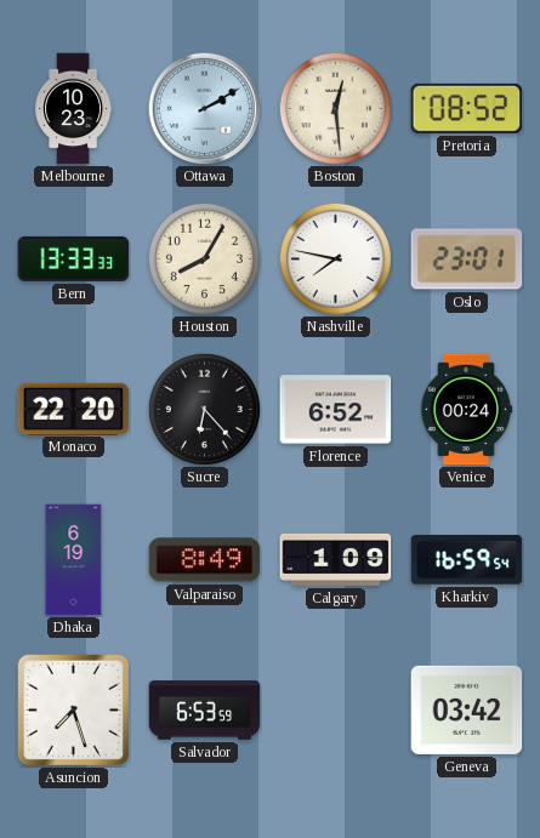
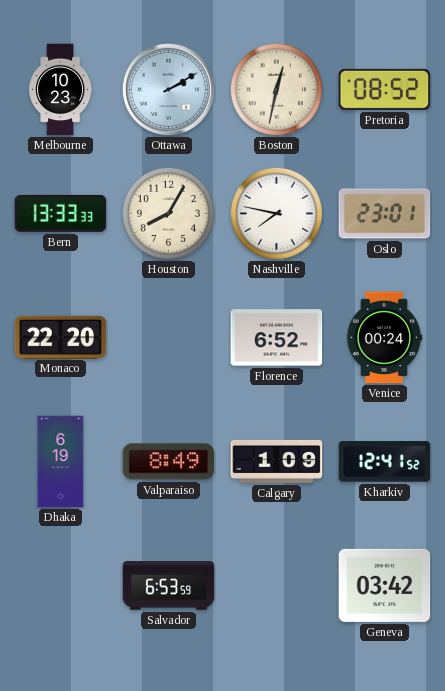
Boston: 12:29 -> 12:32 (276, 89)
Sucre: 6:23 -> none (204, 409)
Kharkiv: 16:59 -> 12:41 (385, 462)
Asuncion: 7:27 -> none (73, 709)
